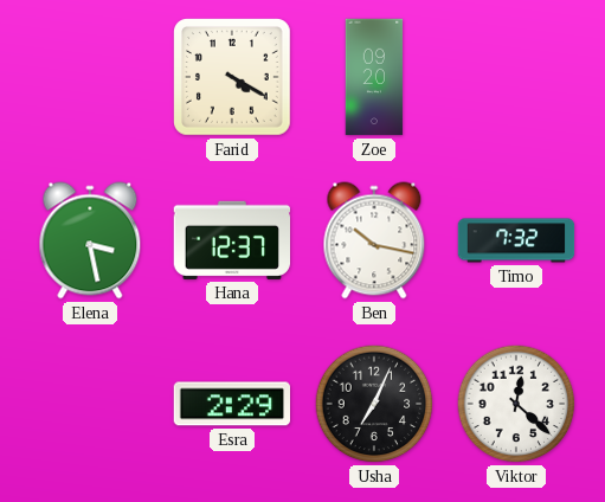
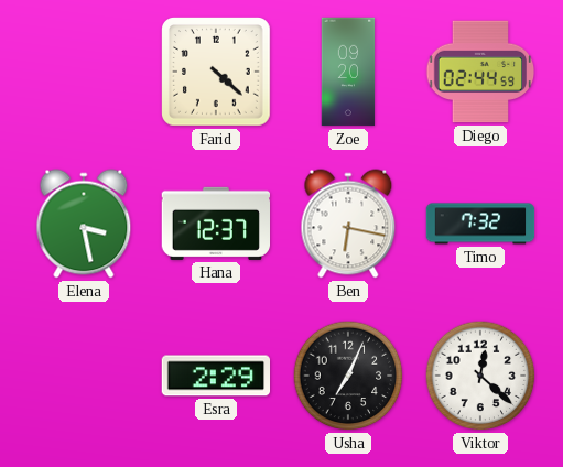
Farid: 4:20 -> 4:22 (217, 73)
Diego: none -> 02:44 (480, 72)
Ben: 10:17 -> 6:17 (348, 224)
